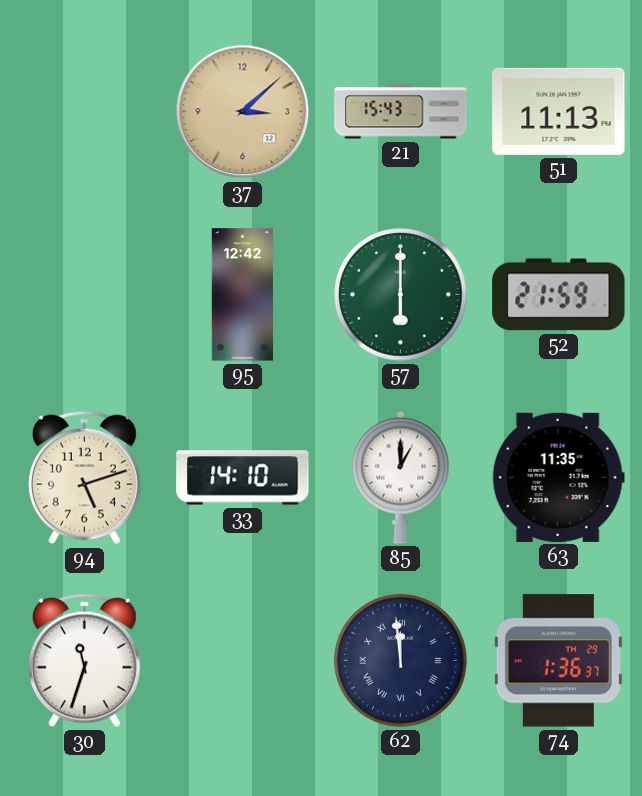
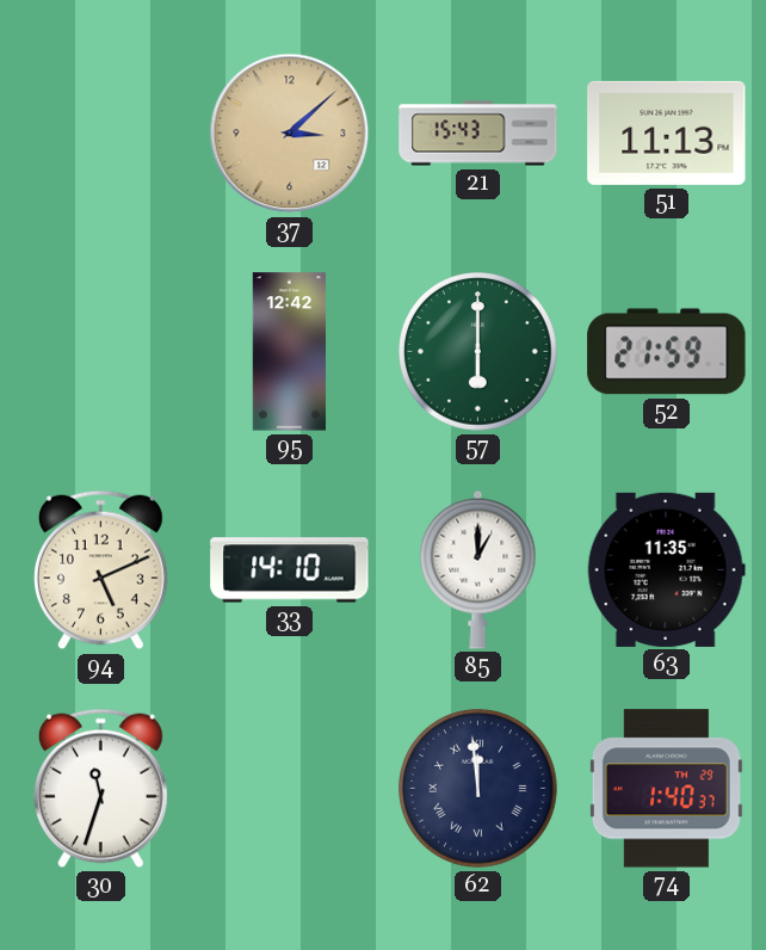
94: 5:12 -> 5:11 (100, 570)
74: 1:36 -> 1:40 (666, 789)
